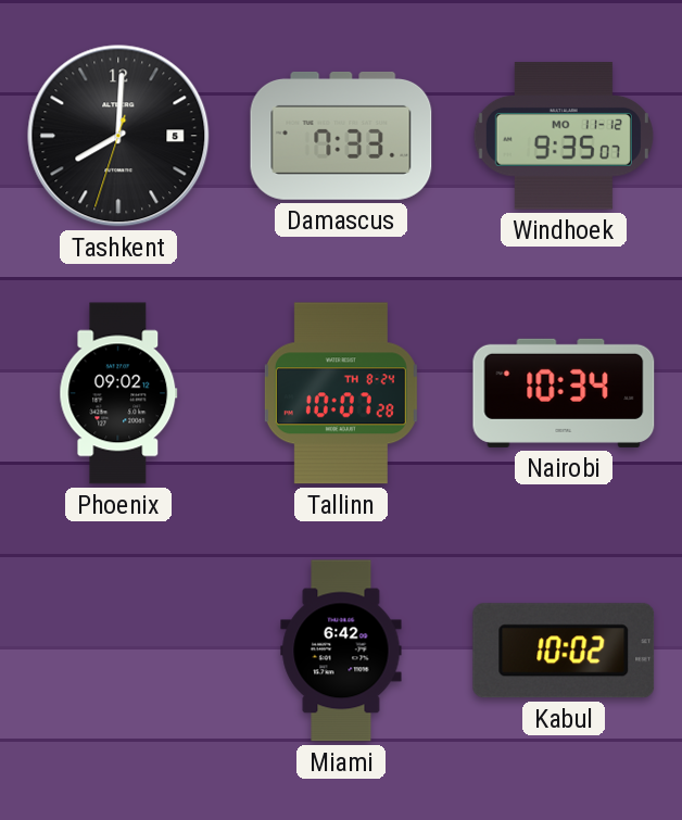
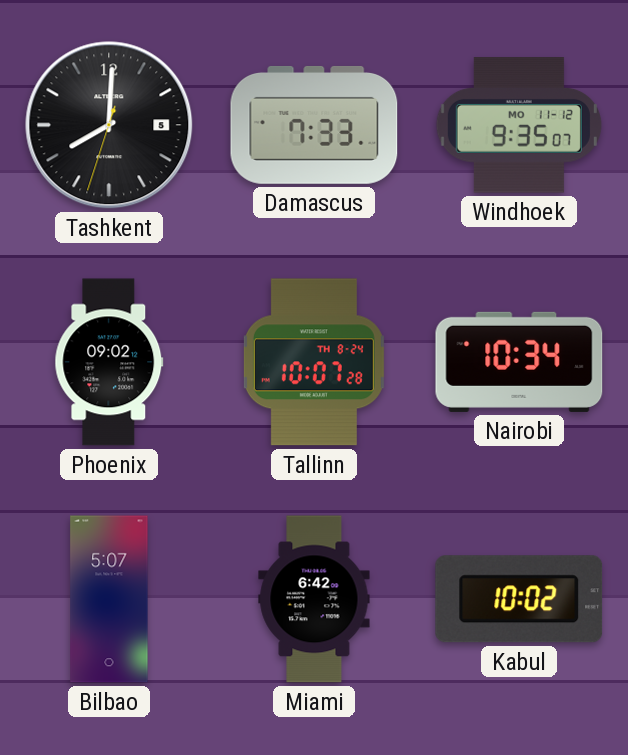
Bilbao: none -> 5:07 (109, 599)
